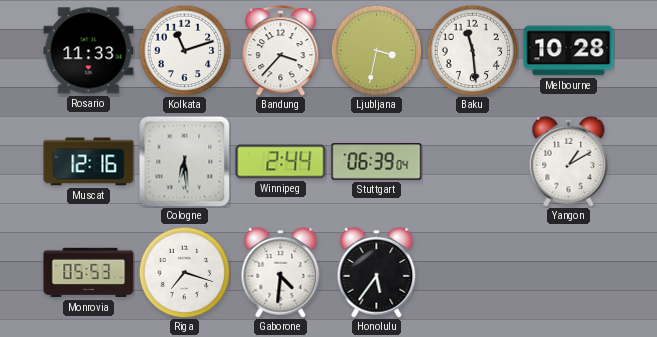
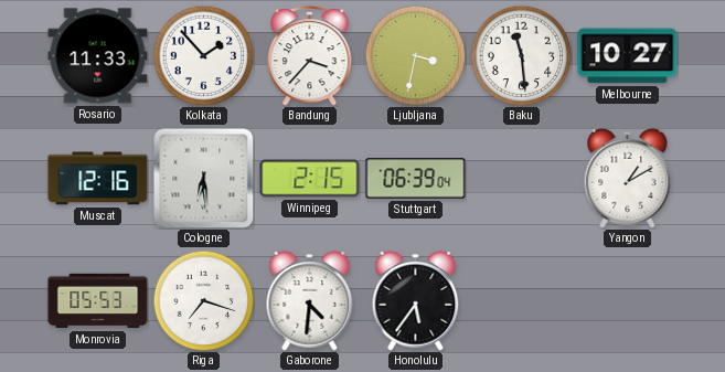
Kolkata: 11:12 -> 1:53 (203, 55)
Melbourne: 10:28 -> 10:27 (628, 56)
Winnipeg: 2:44 -> 2:15 (310, 179)
